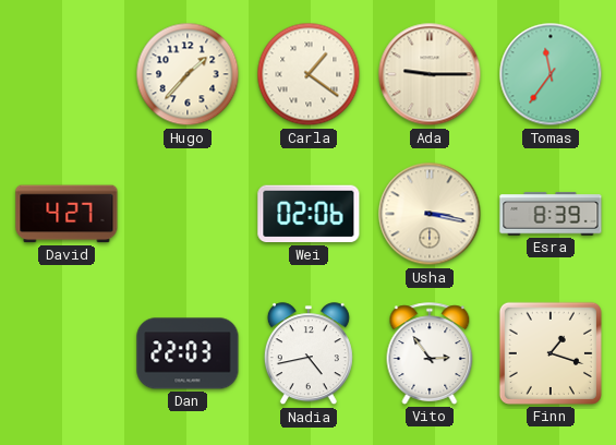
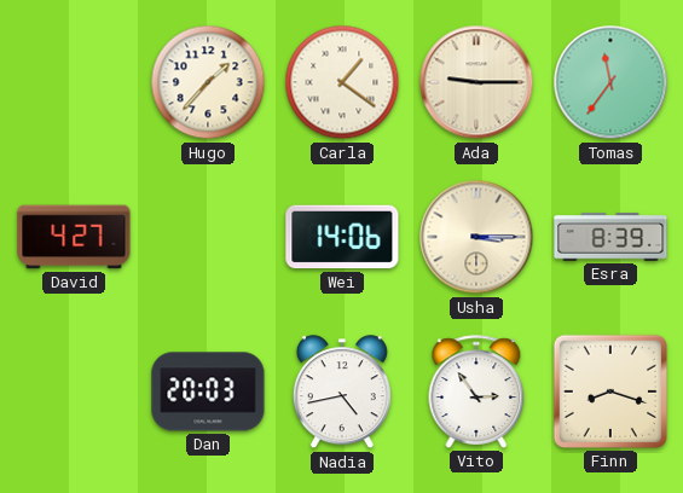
Wei: 02:06 -> 14:06 (342, 237)
Usha: 3:17 -> 3:15 (476, 237)
Dan: 22:03 -> 20:03 (208, 391)
Finn: 1:18 -> 8:18 (610, 391)
